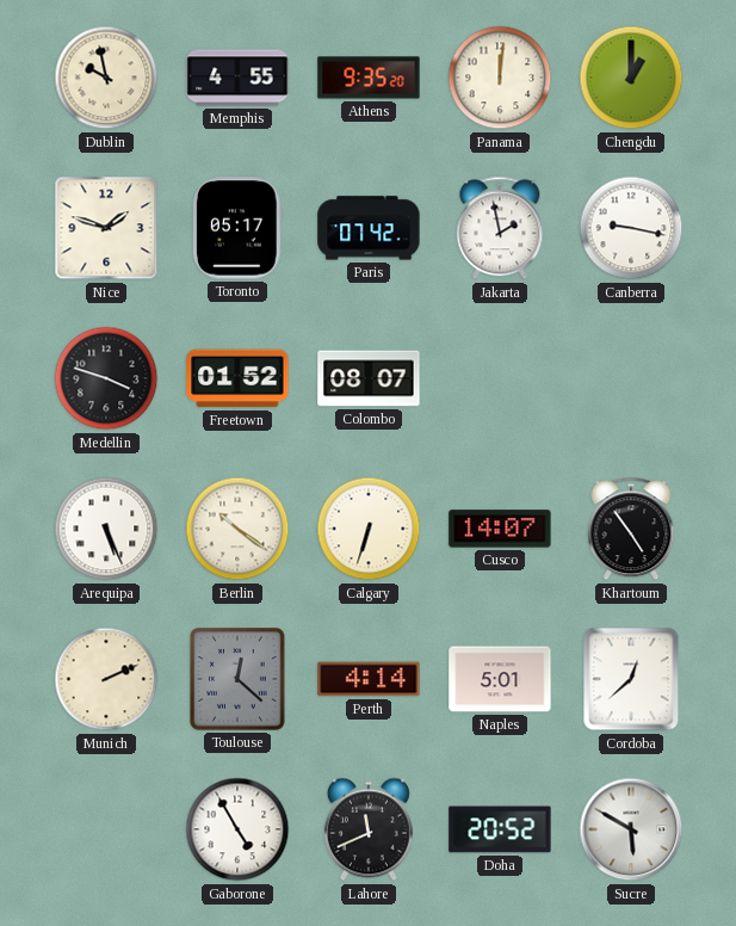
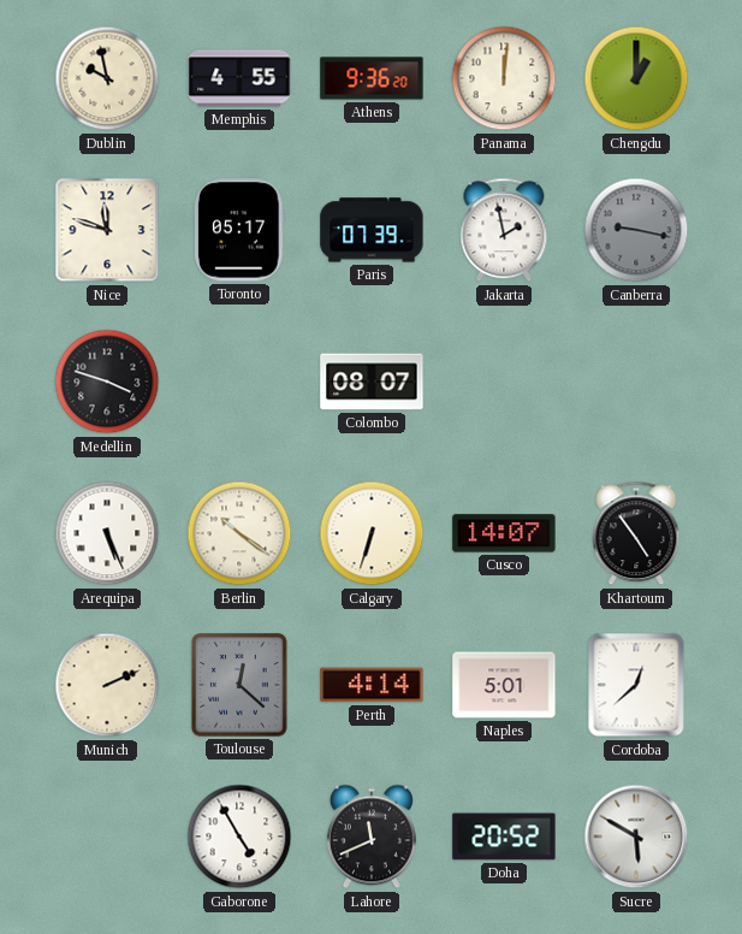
Athens: 9:35 -> 9:36 (372, 78)
Nice: 1:48 -> 11:48 (107, 230)
Paris: 07:42 -> 07:39 (372, 230)
Canberra dial: white -> grey (636, 230)
Freetown: 01:52 -> none (237, 378)
